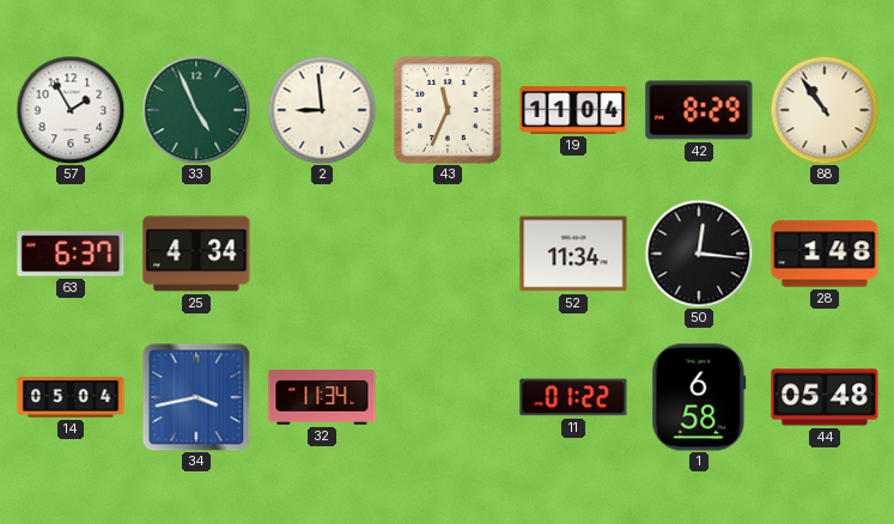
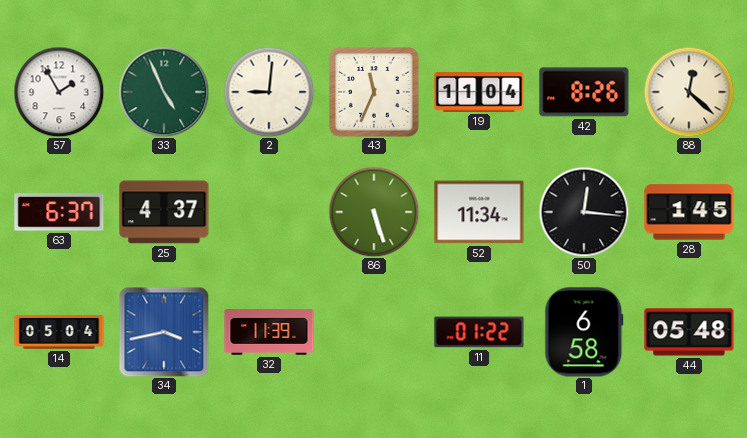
2: 8:59 -> 9:01 (269, 92)
42: 8:29 -> 8:26 (584, 92)
88: 10:54 -> 12:22 (689, 92)
25: 4:34 -> 4:37 (164, 212)
86: none -> 5:27 (374, 212)
28: 1:48 -> 1:45 (689, 212)
32: 11:34 -> 11:39 (269, 332)
